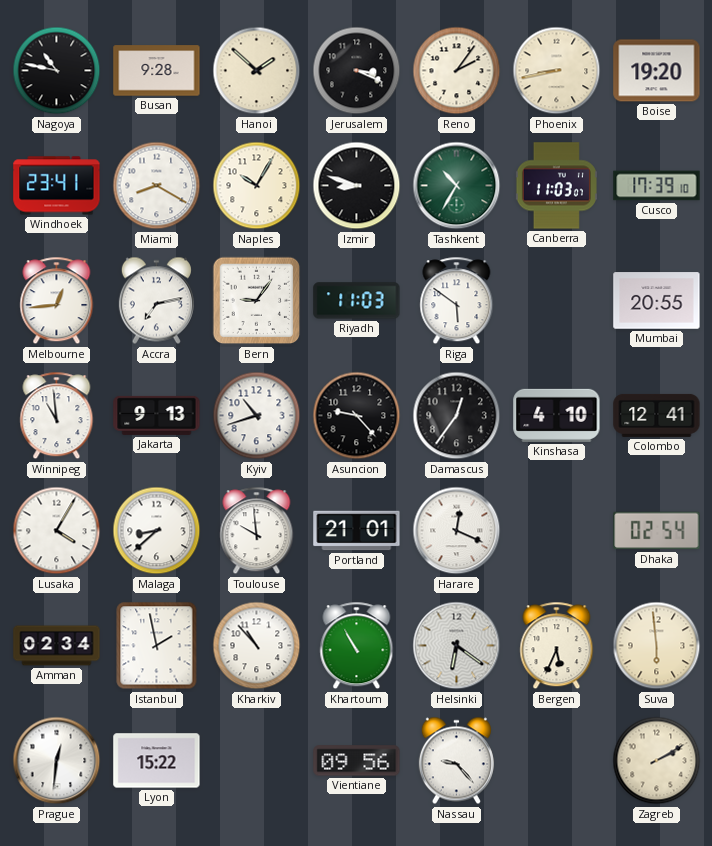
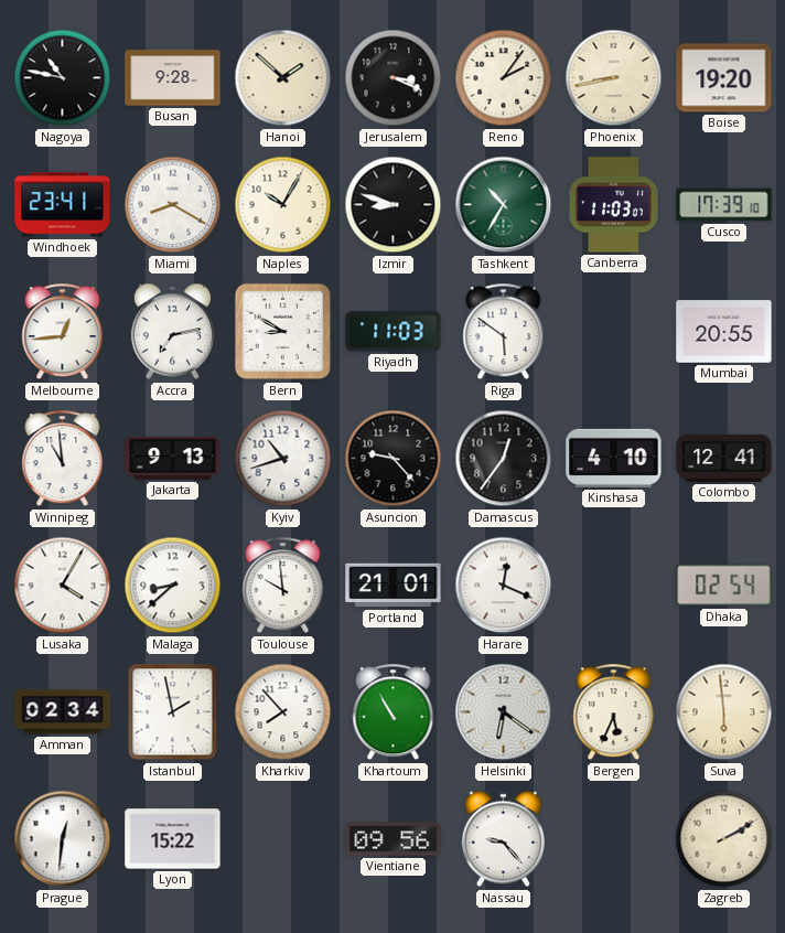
Bern: 9:06 -> 8:50 (283, 332)
Kharkiv: 10:53 -> 7:53 (283, 712)
